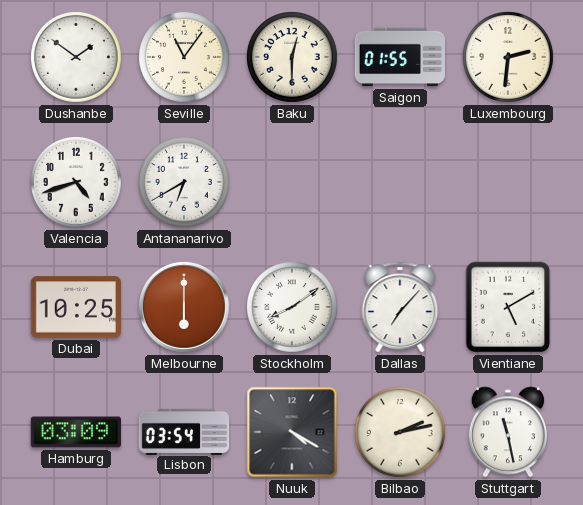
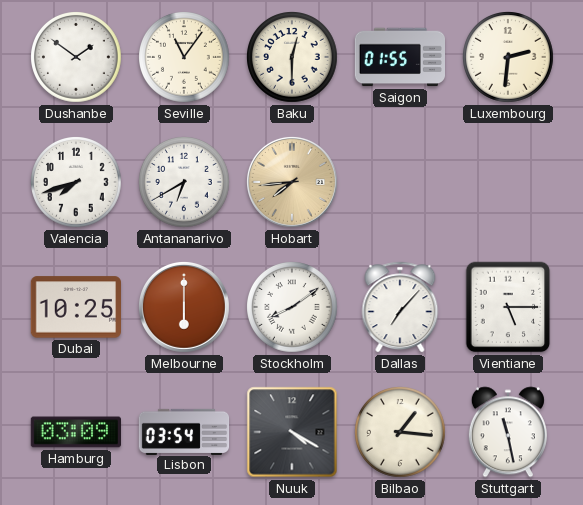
Valencia: 4:42 -> 7:42 (77, 183)
Hobart: none -> 7:44 (292, 182)
Vientiane: 5:10 -> 5:15 (508, 307)
Bilbao: 2:13 -> 1:16 (401, 433)
